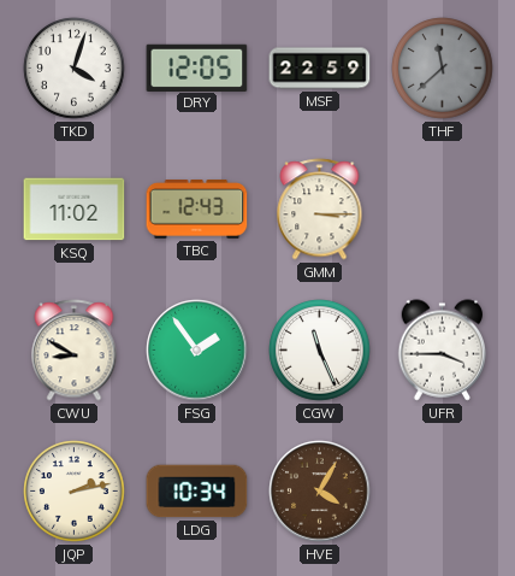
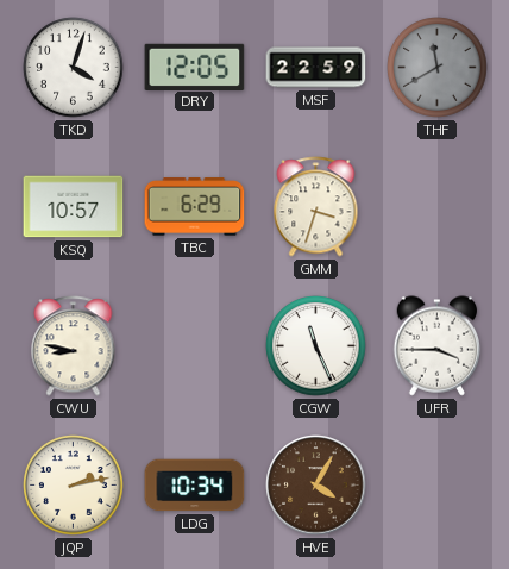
THF: 11:38 -> 11:40 (438, 68)
KSQ: 11:02 -> 10:57 (74, 207)
TBC: 12:43 -> 6:29 (195, 207)
GMM: 3:15 -> 3:33 (316, 207)
CWU: 8:50 -> 8:47 (74, 346)
FSG: 1:54 -> none (197, 351)
